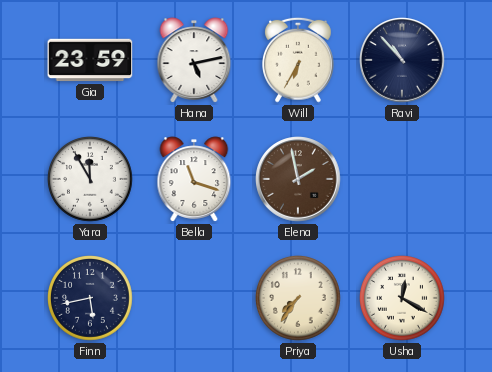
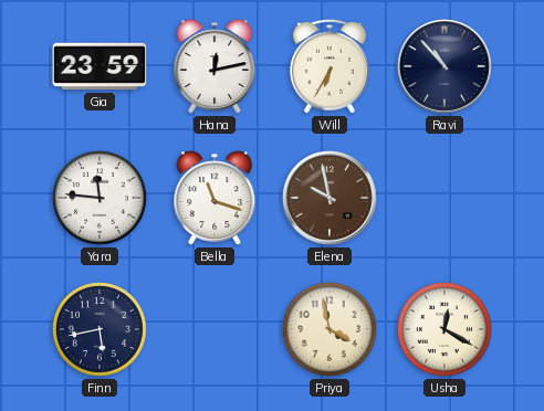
Hana: 5:13 -> 12:13 (215, 66)
Yara: 11:55 -> 11:46 (101, 199)
Elena: 1:58 -> 9:58 (329, 198)
Priya: 7:36 -> 3:58 (331, 330)
